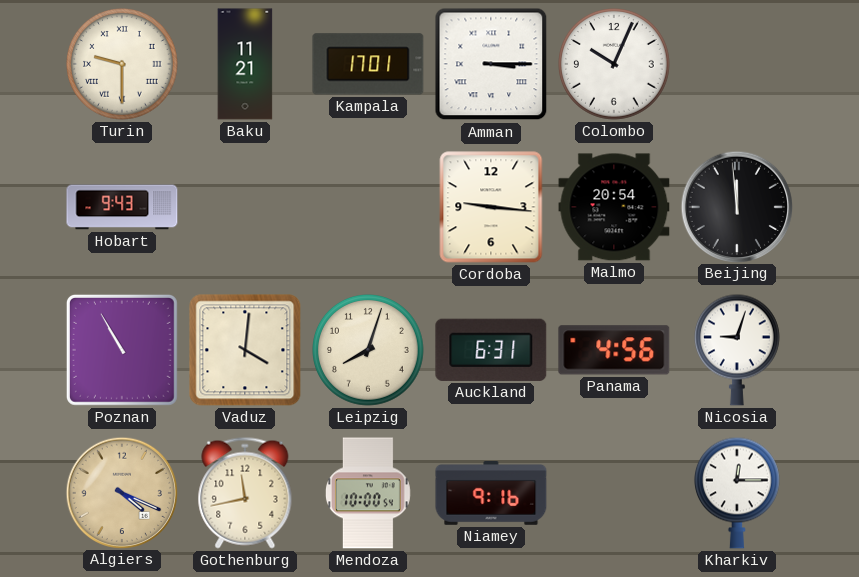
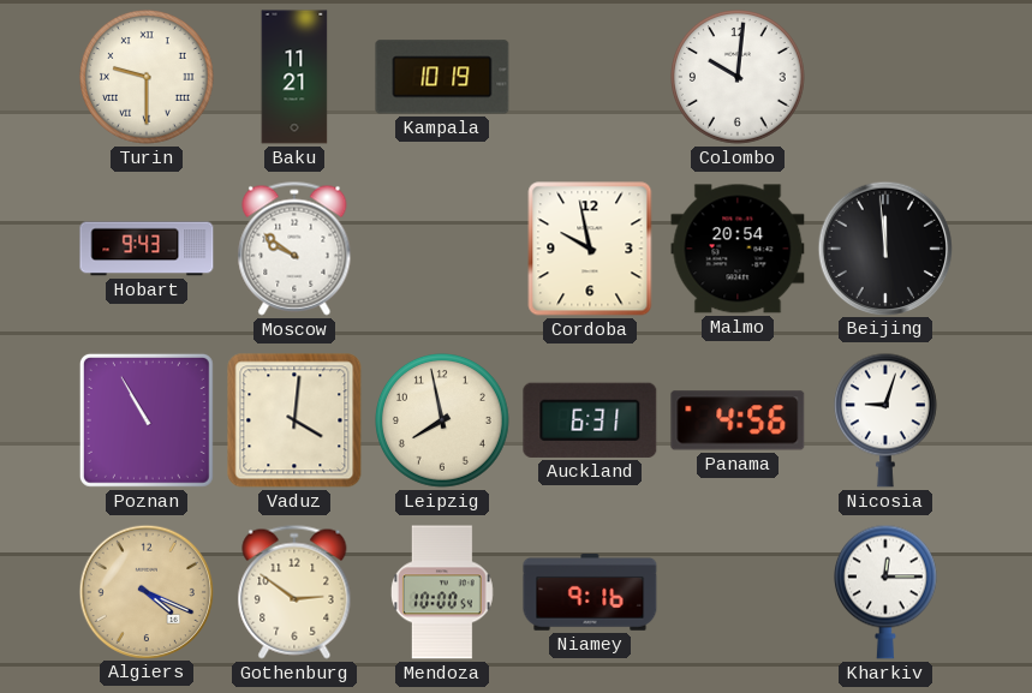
Kampala: 17:01 -> 10:19 (442, 77)
Amman: 3:15 -> none (491, 64)
Colombo: 10:04 -> 10:01 (739, 78)
Moscow: none -> 9:51 (294, 249)
Cordoba: 9:16 -> 9:58 (590, 249)
Leipzig: 8:03 -> 7:58 (443, 422)
Gothenburg: 11:43 -> 2:51 (294, 592)
